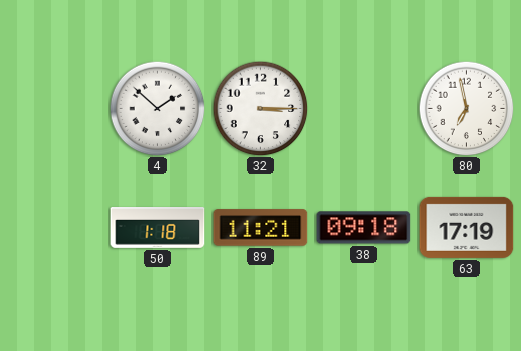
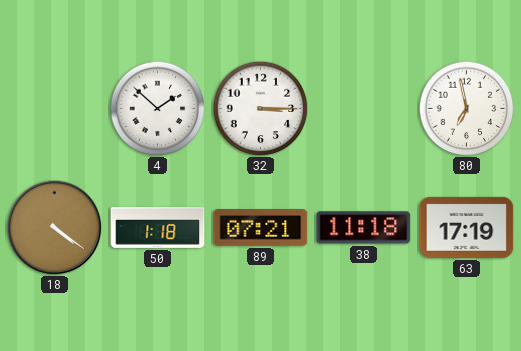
18: none -> 4:21 (54, 227)
89: 11:21 -> 07:21 (261, 228)
38: 09:18 -> 11:18 (364, 228)
